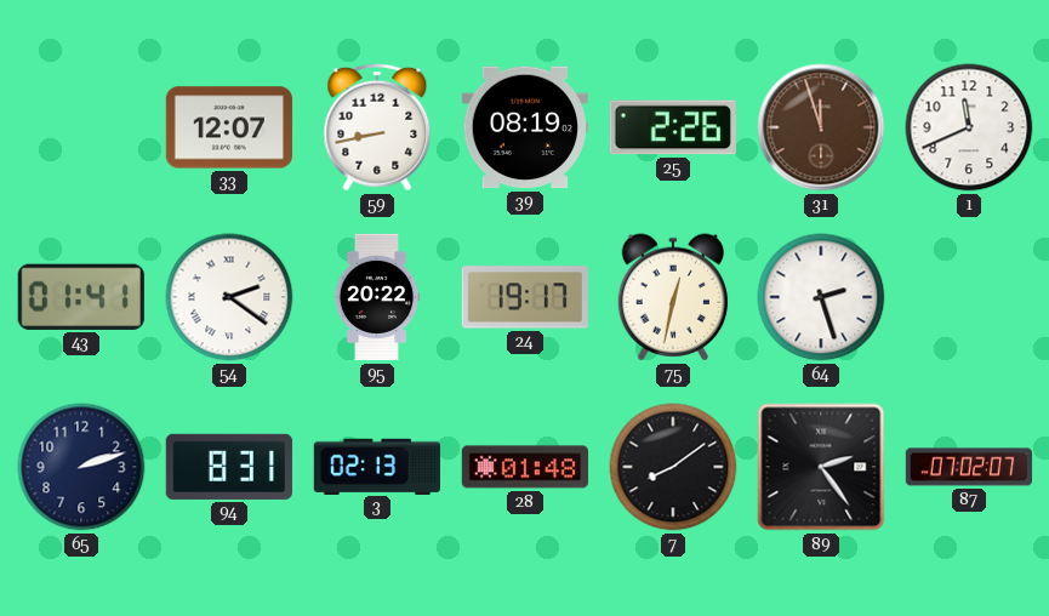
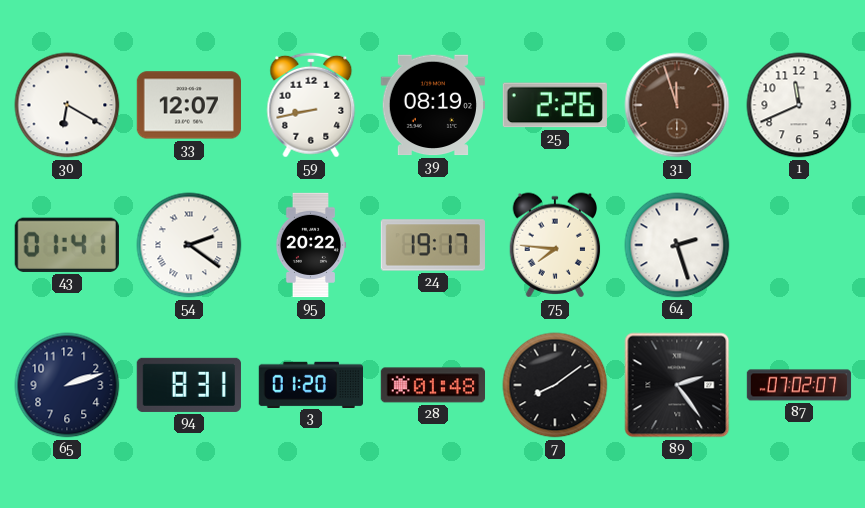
30: none -> 6:20 (67, 105)
75: 12:32 -> 7:46 (555, 245)
3: 02:13 -> 01:20 (310, 384)
